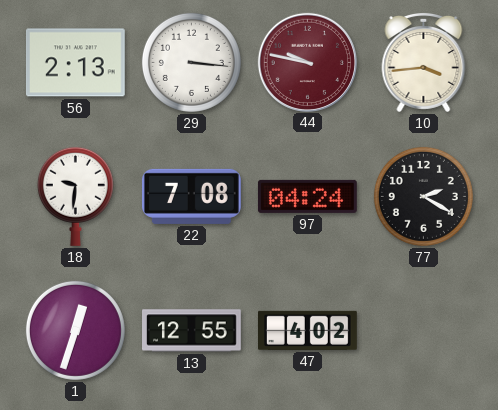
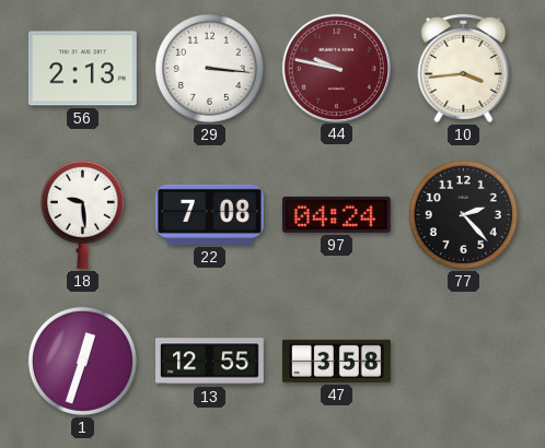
18: 9:31 -> 9:29 (82, 214)
77: 2:20 -> 2:23 (463, 214)
47: 4:02 -> 3:58 (337, 361)
